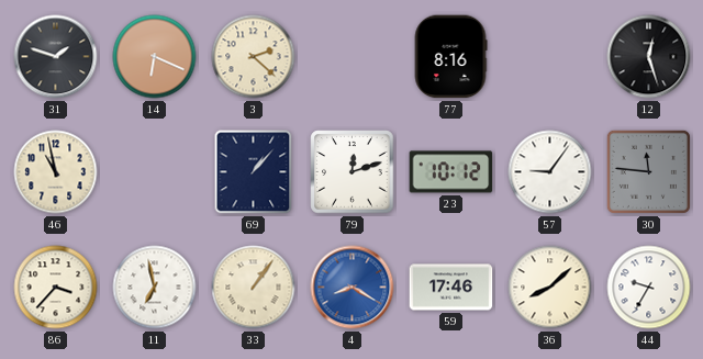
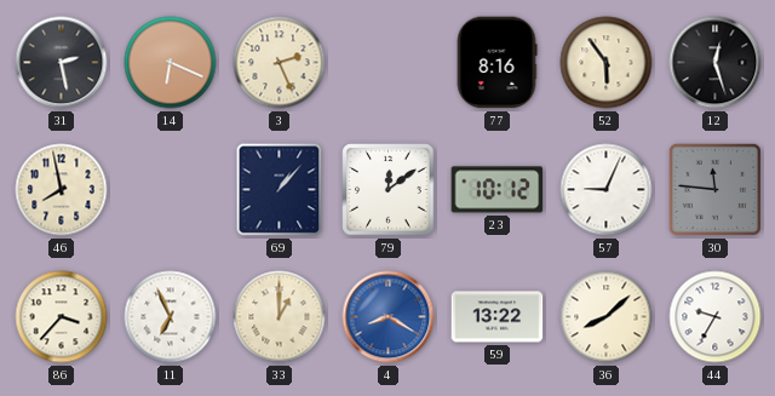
31: 1:48 -> 2:28 (62, 63)
3: 2:22 -> 2:26 (280, 63)
52: none -> 5:54 (607, 63)
46: 10:58 -> 7:58 (62, 190)
79: 12:12 -> 12:09 (389, 190)
57: 9:06 -> 9:04 (607, 190)
11: 6:58 -> 6:56 (171, 317)
33: 1:06 -> 1:00 (280, 317)
59: 17:46 -> 13:22 (498, 317)
